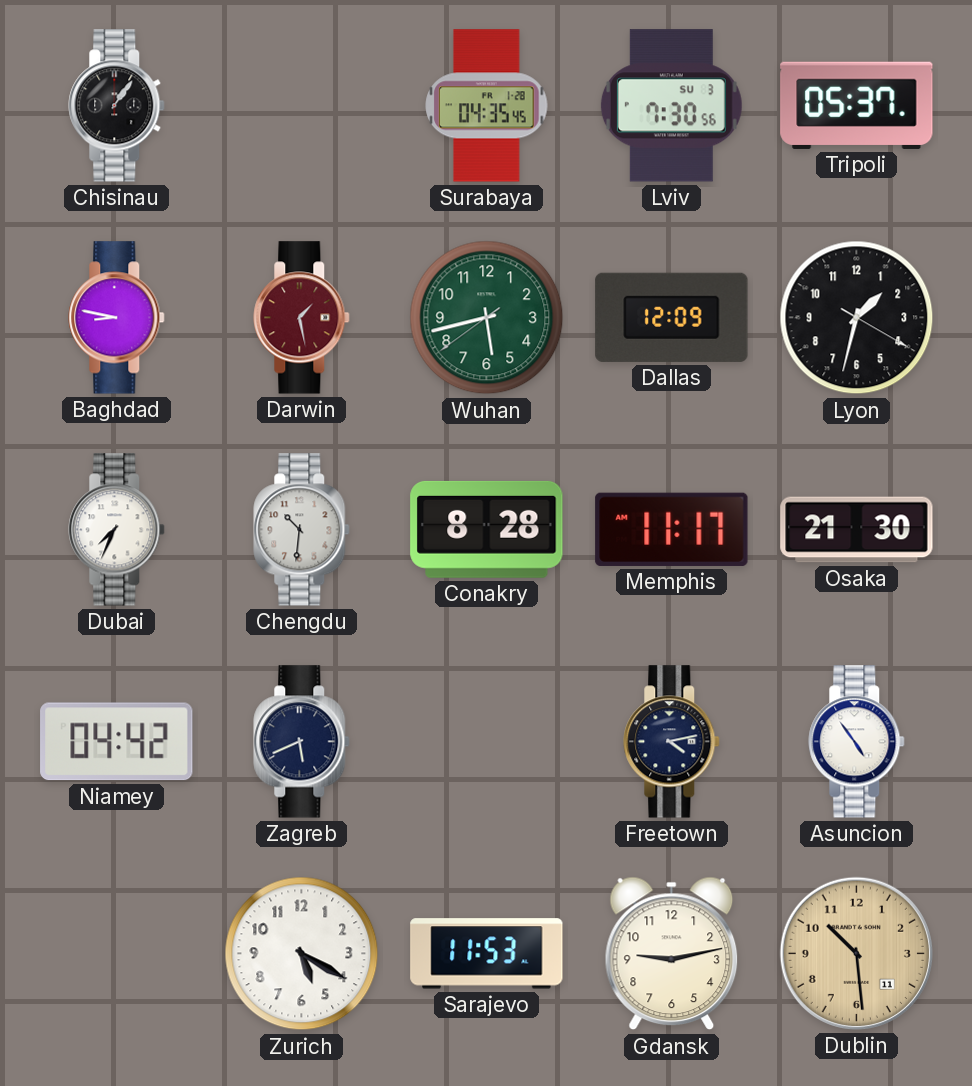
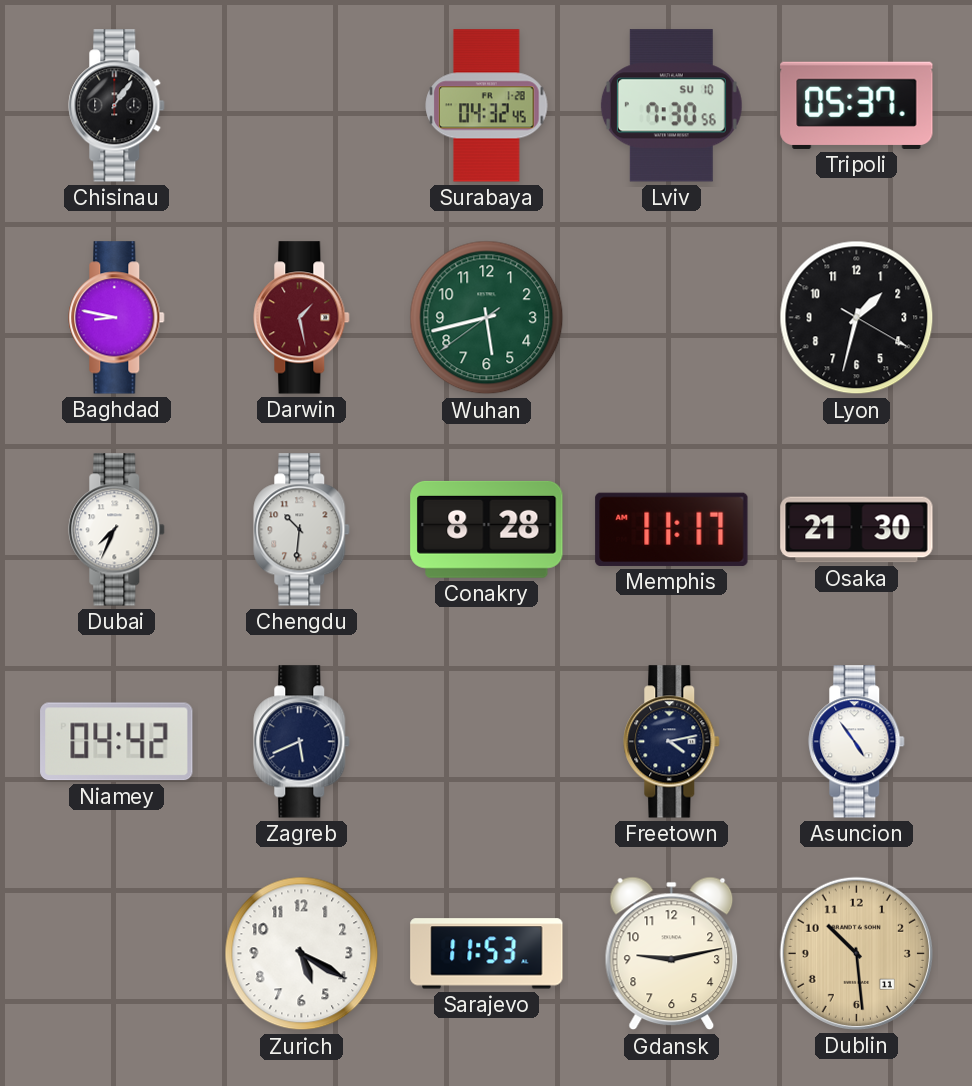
Surabaya: 04:35 -> 04:32 (487, 106)
Lviv date: SU 3 -> SU 10 (671, 106)
Dallas: 12:09 -> none (672, 317)
